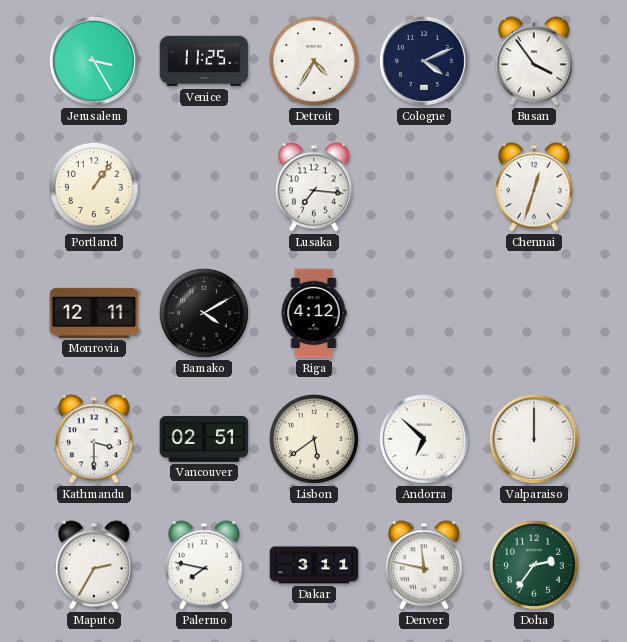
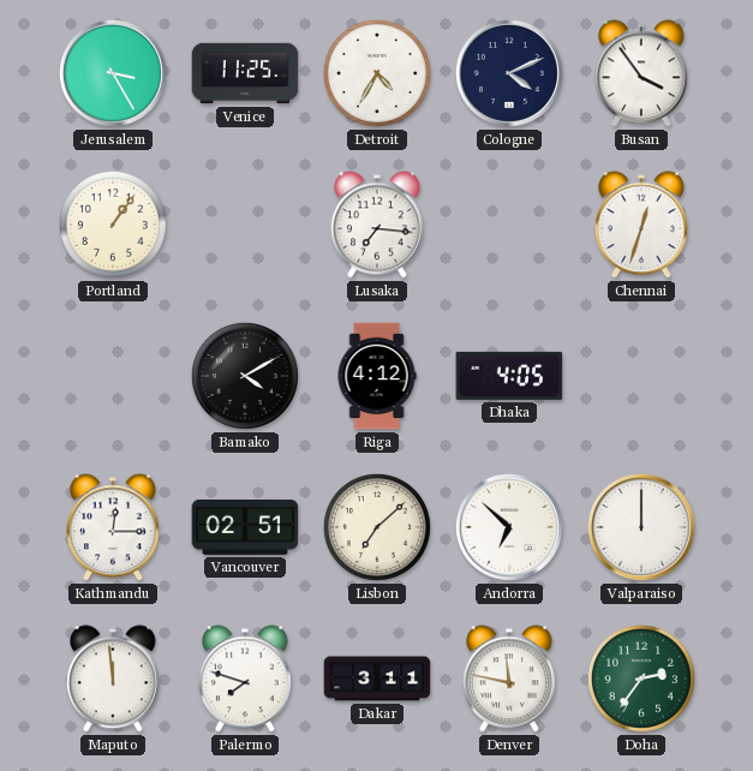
Monrovia: 12:11 -> none (94, 313)
Dhaka: none -> 4:05 (509, 376)
Kathmandu: 3:30 -> 12:15 (113, 527)
Lisbon: 5:39 -> 7:08 (377, 527)
Maputo: 2:35 -> 11:59 (113, 679)
Palermo: 7:47 -> 7:48 (245, 679)
